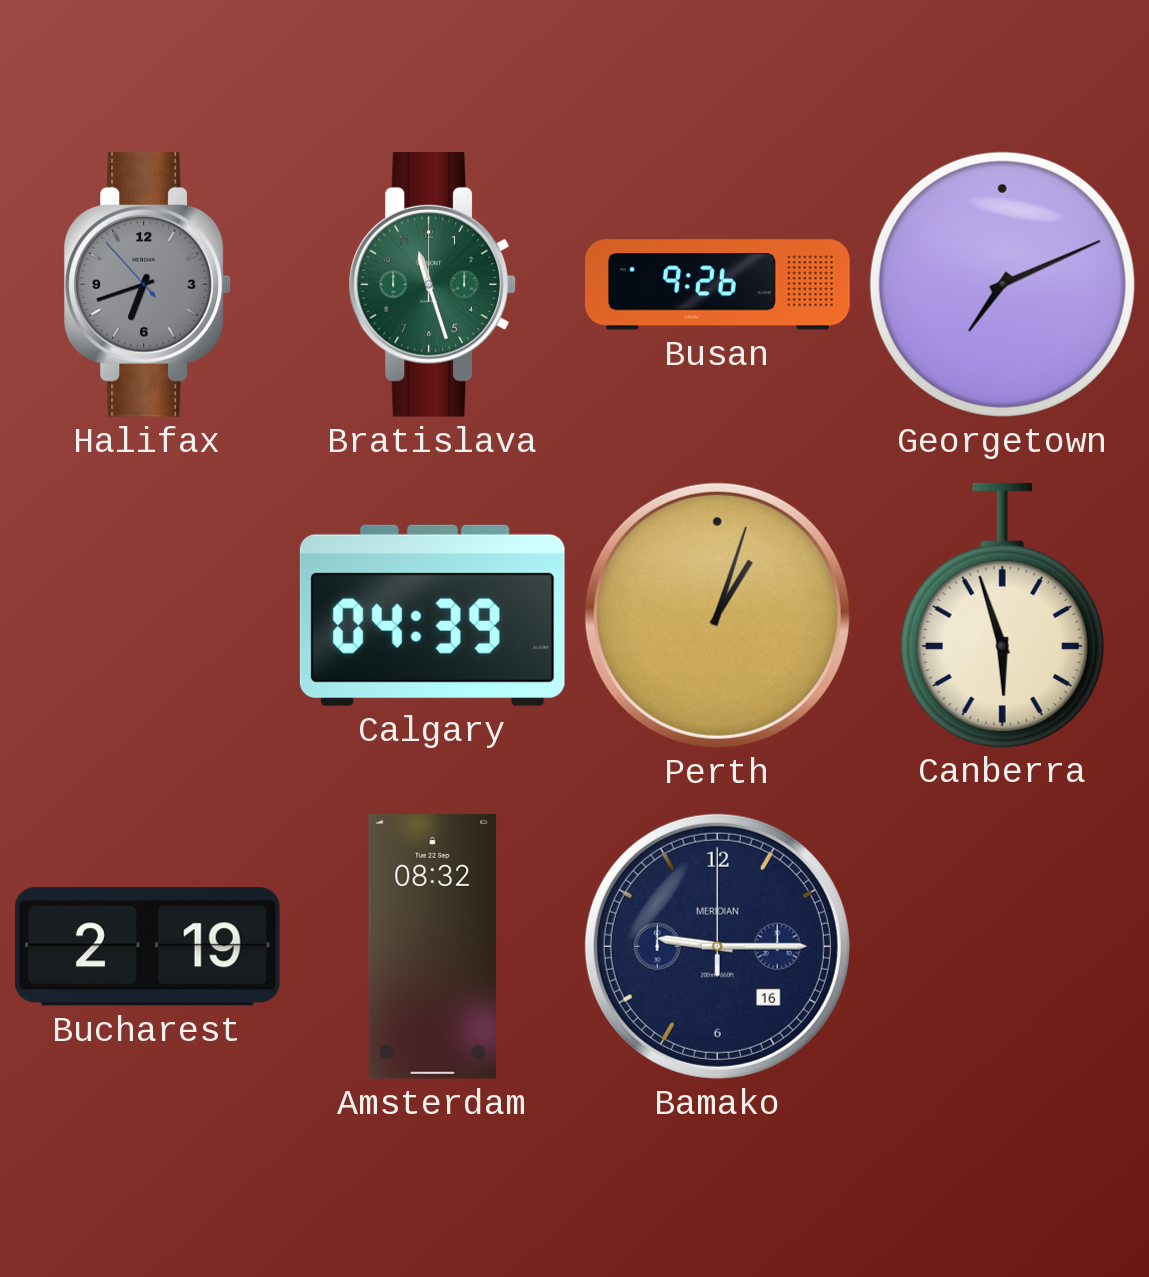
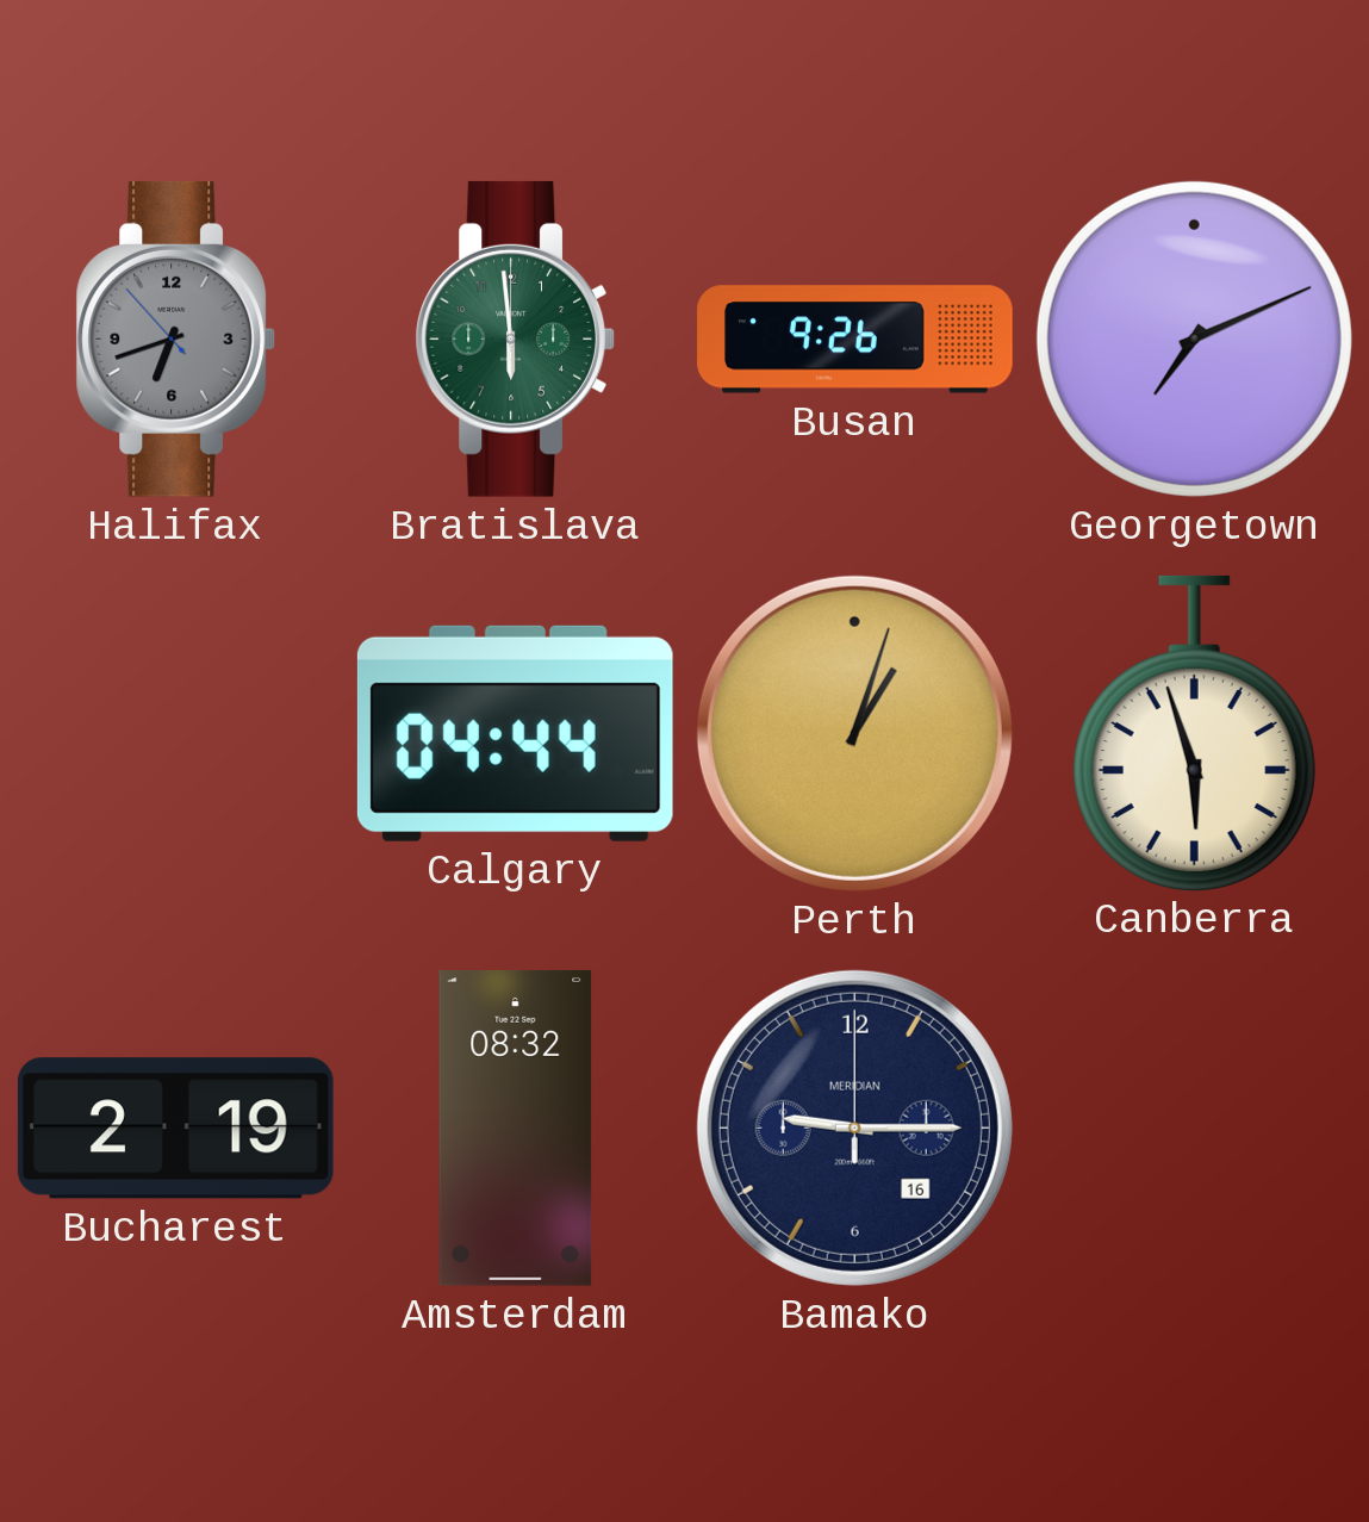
Bratislava: 11:27 -> 5:59 (515, 338)
Calgary: 04:39 -> 04:44 (515, 733)
